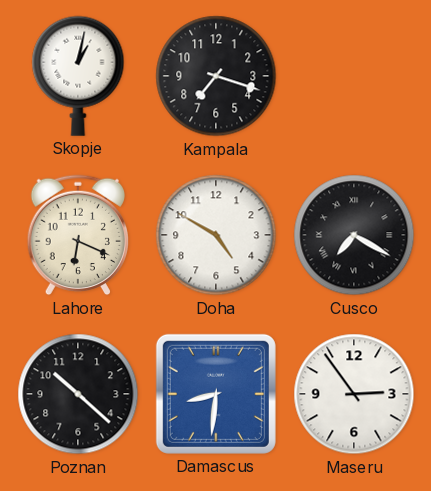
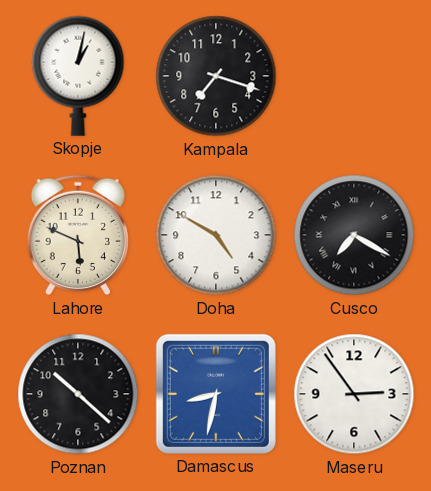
Lahore: 6:19 -> 5:49 (77, 235)
Damascus: 8:31 -> 8:32 (216, 394)
